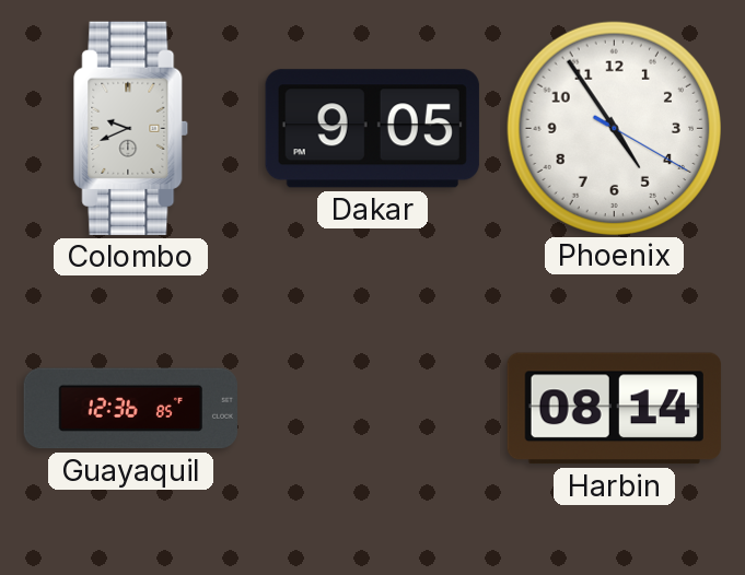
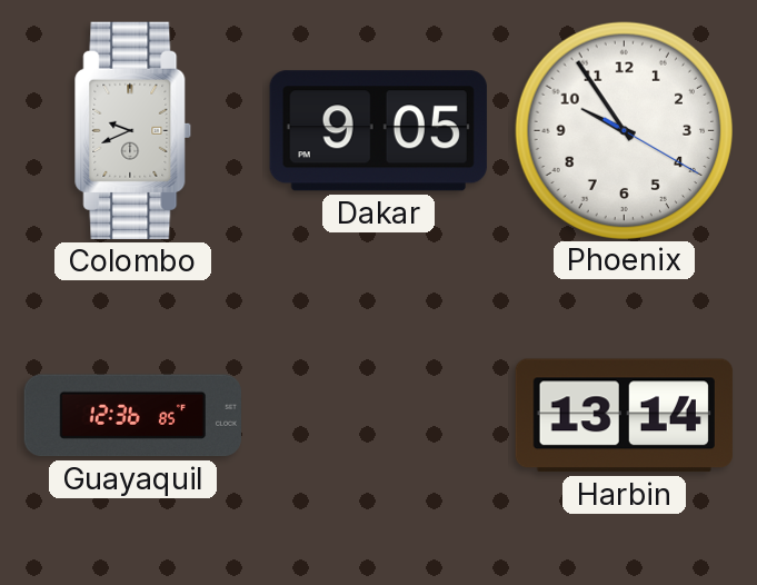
Phoenix: 4:54 -> 9:54 (624, 130)
Harbin: 08:14 -> 13:14 (624, 416)
